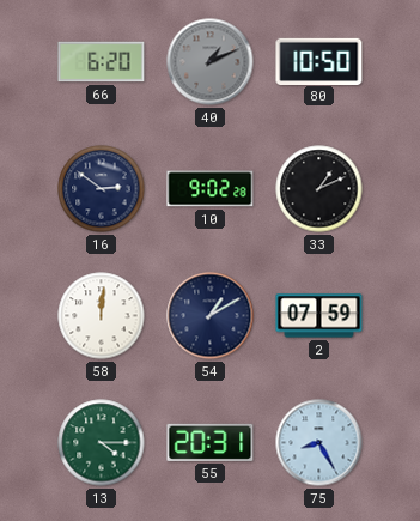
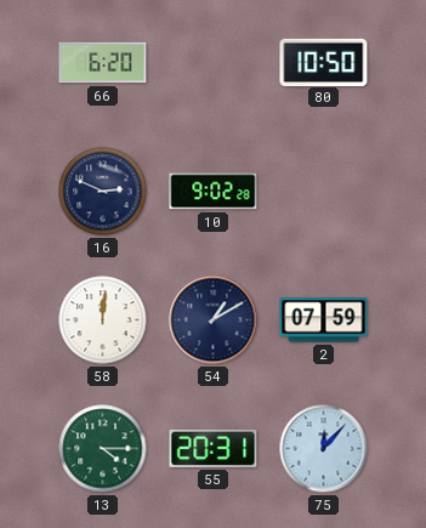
40: 1:11 -> none (211, 62)
16: 2:51 -> 2:49 (103, 192)
33: 1:11 -> none (319, 189)
75: 8:25 -> 12:07 (324, 449)
